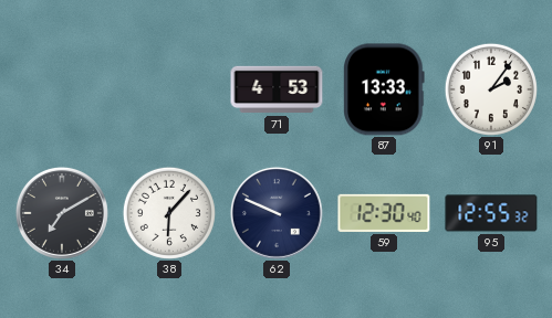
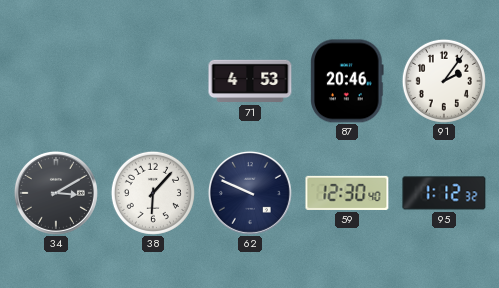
87: 13:33 -> 20:46 (347, 81)
34: 7:10 -> 3:10 (56, 193)
95: 12:55 -> 1:12 (444, 193)
